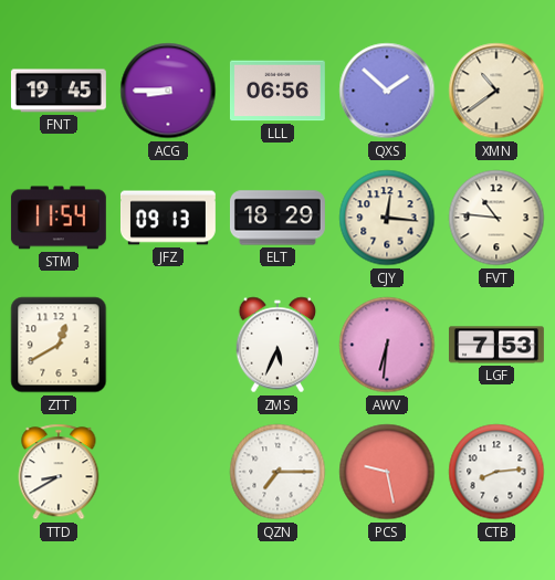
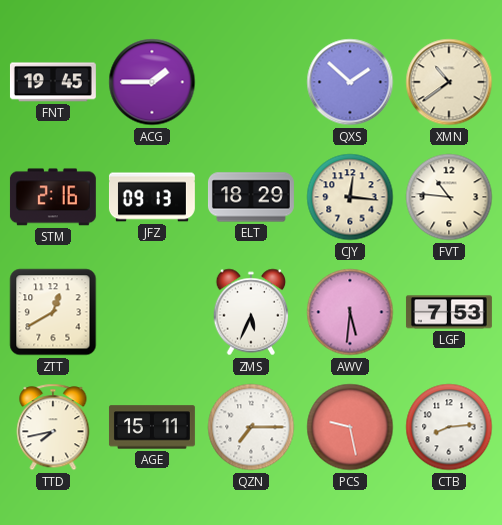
ACG: 8:45 -> 1:45 (152, 82)
LLL: 06:56 -> none (277, 91)
STM: 11:54 -> 2:16 (53, 197)
AWV: 6:31 -> 5:31 (350, 312)
TTD: 8:40 -> 7:43 (53, 427)
AGE: none -> 15:11 (152, 427)
